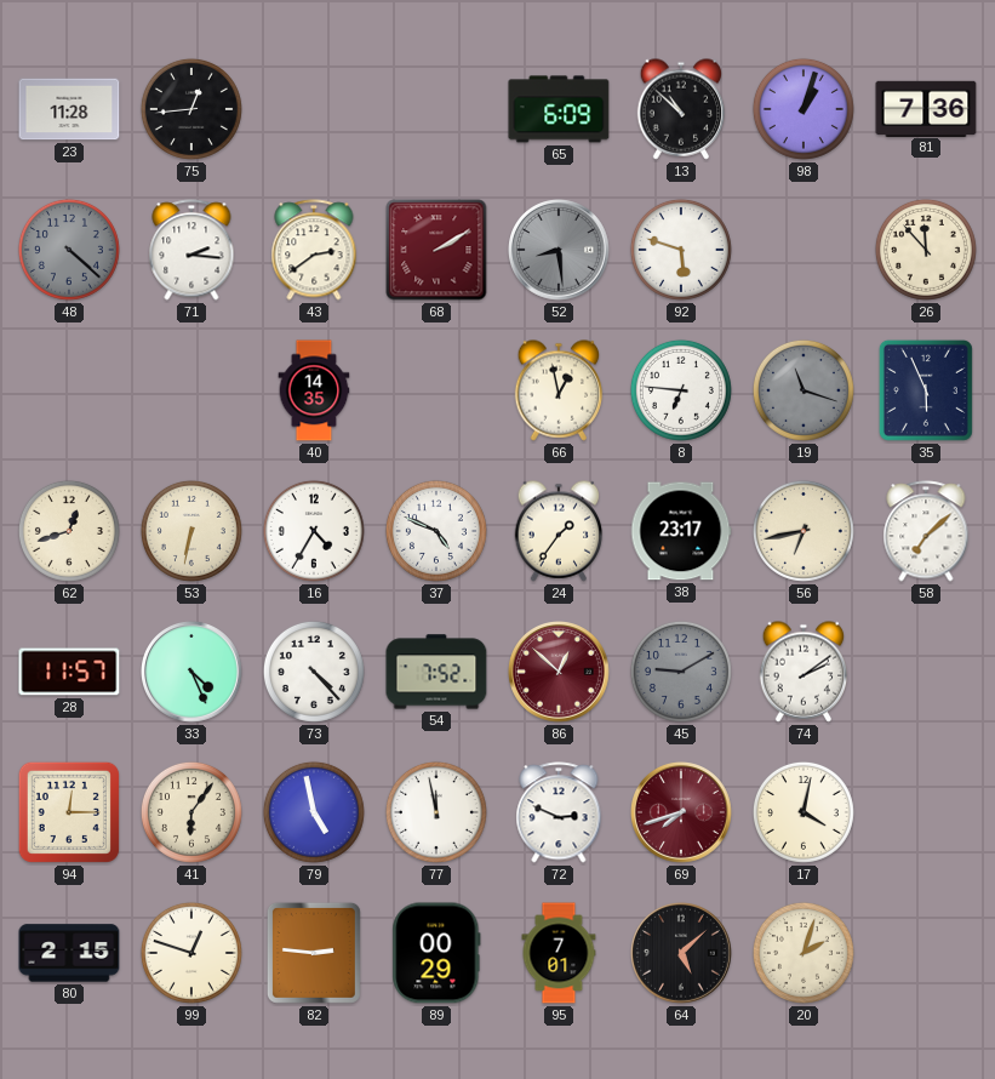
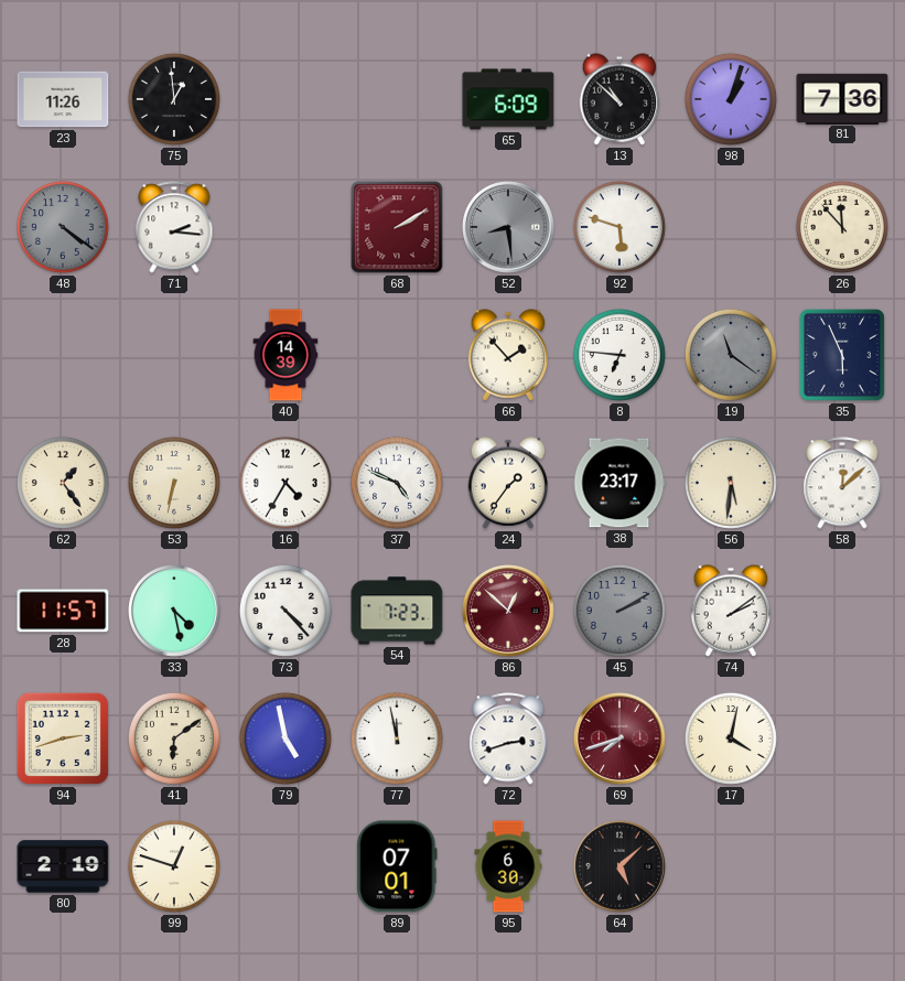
23: 11:28 -> 11:26 (63, 99)
75: 12:44 -> 12:59 (174, 99)
48: 4:22 -> 4:21 (63, 227)
43: 2:39 -> none (314, 250)
40: 14:35 -> 14:39 (285, 355)
66: 12:58 -> 1:53 (508, 355)
19: 11:18 -> 11:21 (731, 355)
62: 12:42 -> 1:24 (63, 483)
56: 6:43 -> 5:31 (731, 483)
58: 7:08 -> 12:08 (842, 483)
33: 4:26 -> 4:28 (175, 612)
54: 7:52 -> 7:23 (397, 611)
45: 9:10 -> 2:10 (620, 611)
94: 12:15 -> 2:42 (63, 739)
41: 6:06 -> 6:09 (174, 739)
72: 2:49 -> 2:42 (508, 739)
80: 2:15 -> 2:19 (63, 866)
82: 2:46 -> none (314, 953)
89: 00:29 -> 07:01 (397, 866)
95: 7:01 -> 6:30 (508, 866)
20: 2:03 -> none (804, 953)
